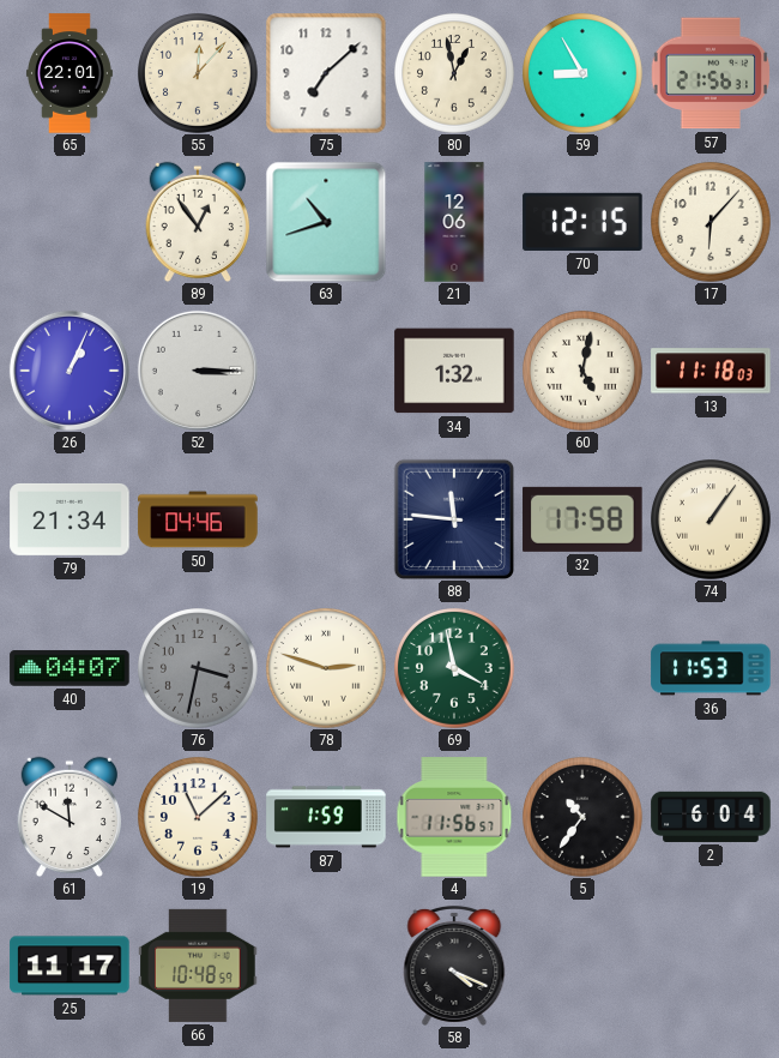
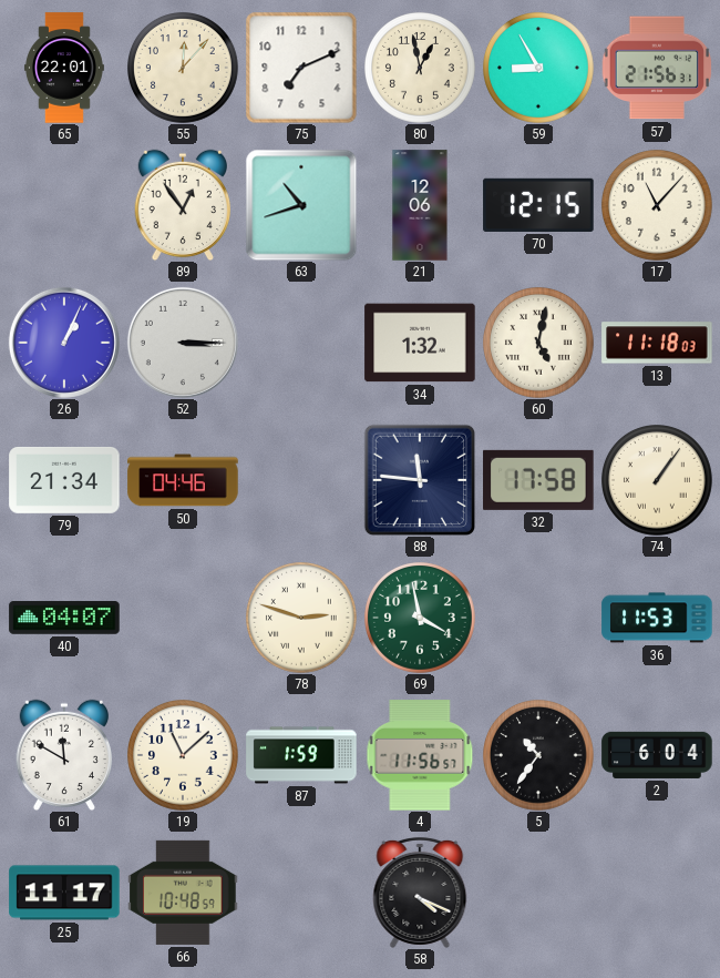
75: 7:08 -> 7:11 (301, 68)
17: 6:07 -> 11:07 (658, 206)
76: 3:32 -> none (199, 669)
